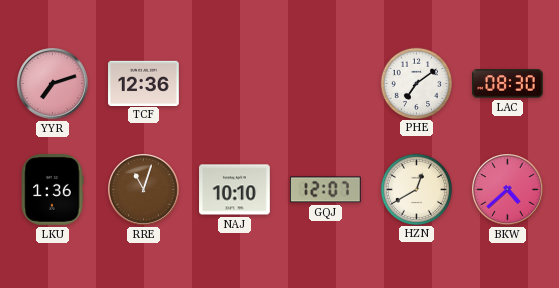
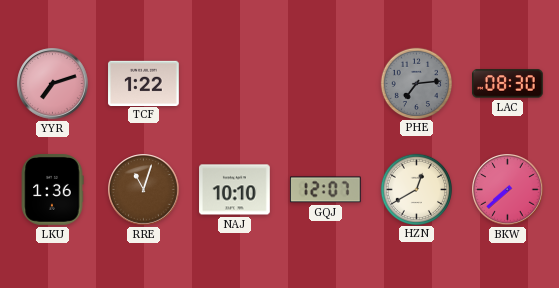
TCF: 12:36 -> 1:22 (144, 83)
PHE: 7:09 -> 7:14 (416, 83)
PHE dial: white -> grey (416, 83)
BKW: 4:38 -> 7:38 (508, 190)
